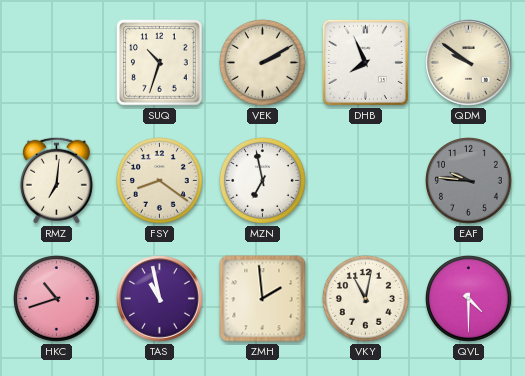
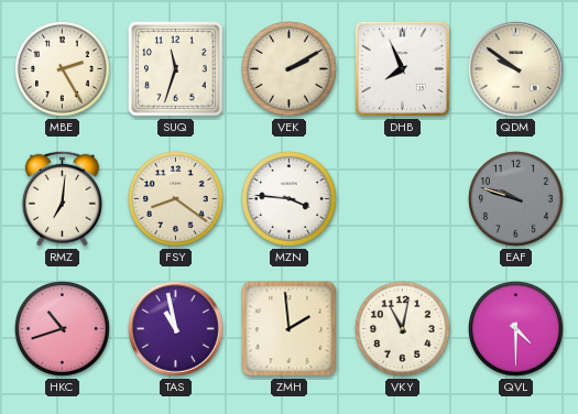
MBE: none -> 2:25 (63, 69)
SUQ: 10:33 -> 11:33 (176, 69)
MZN: 6:58 -> 3:46 (290, 199)
EAF: 9:46 -> 9:48 (516, 199)
